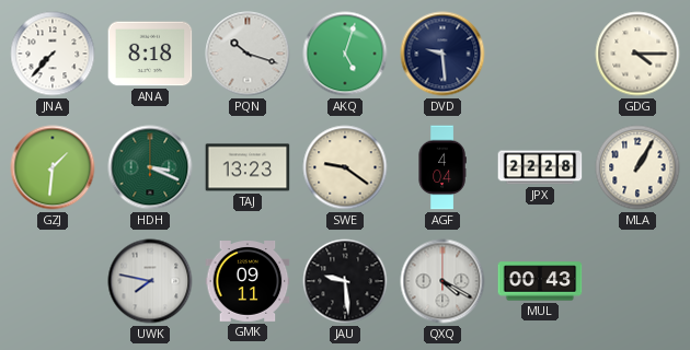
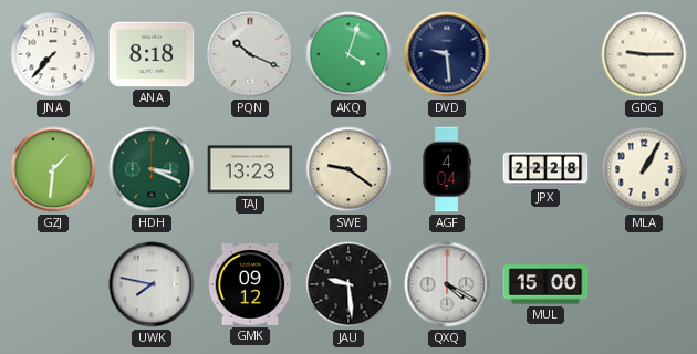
PQN: 10:18 -> 10:19 (250, 54)
AKQ: 5:03 -> 4:03 (348, 54)
GDG: 4:15 -> 9:15 (644, 54)
GMK: 09:11 -> 09:12 (250, 285)
MUL: 00:43 -> 15:00 (545, 284)
